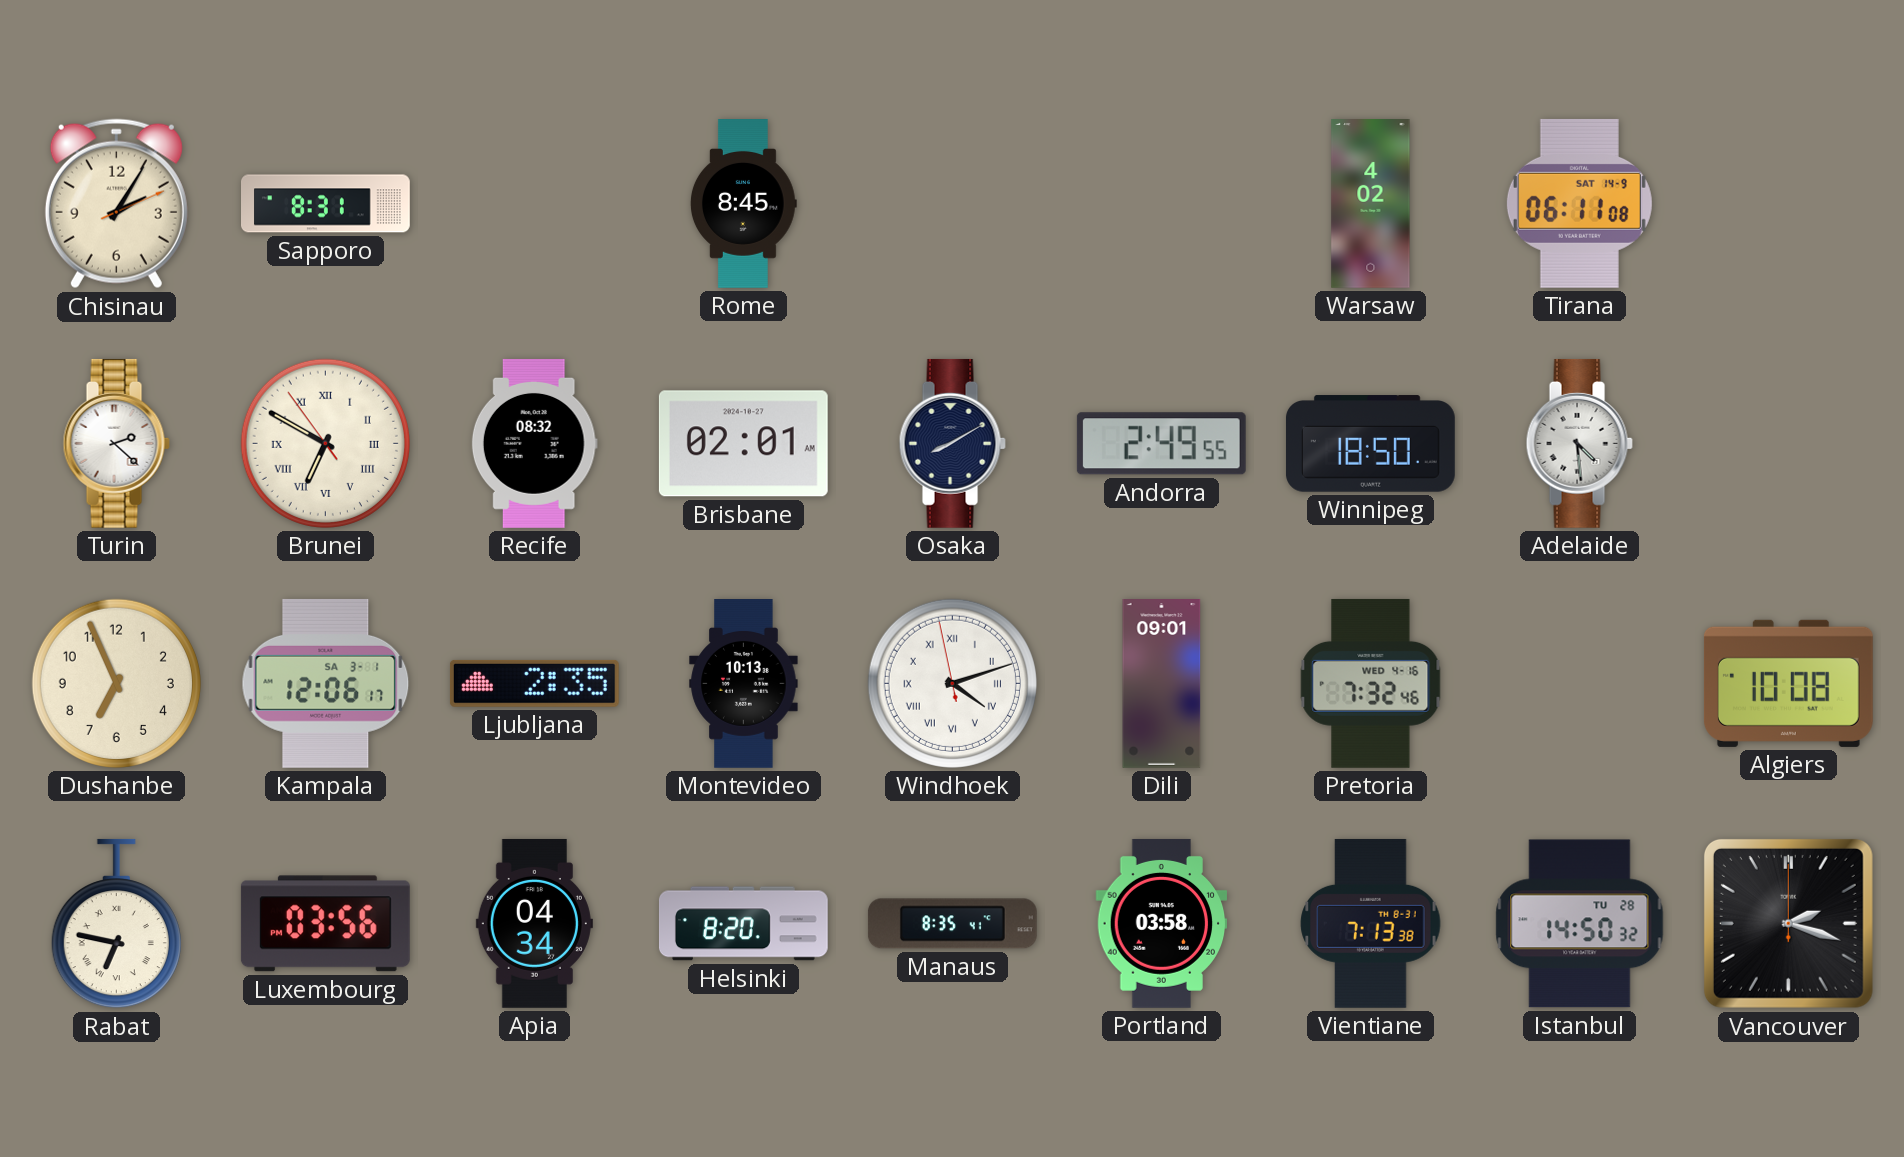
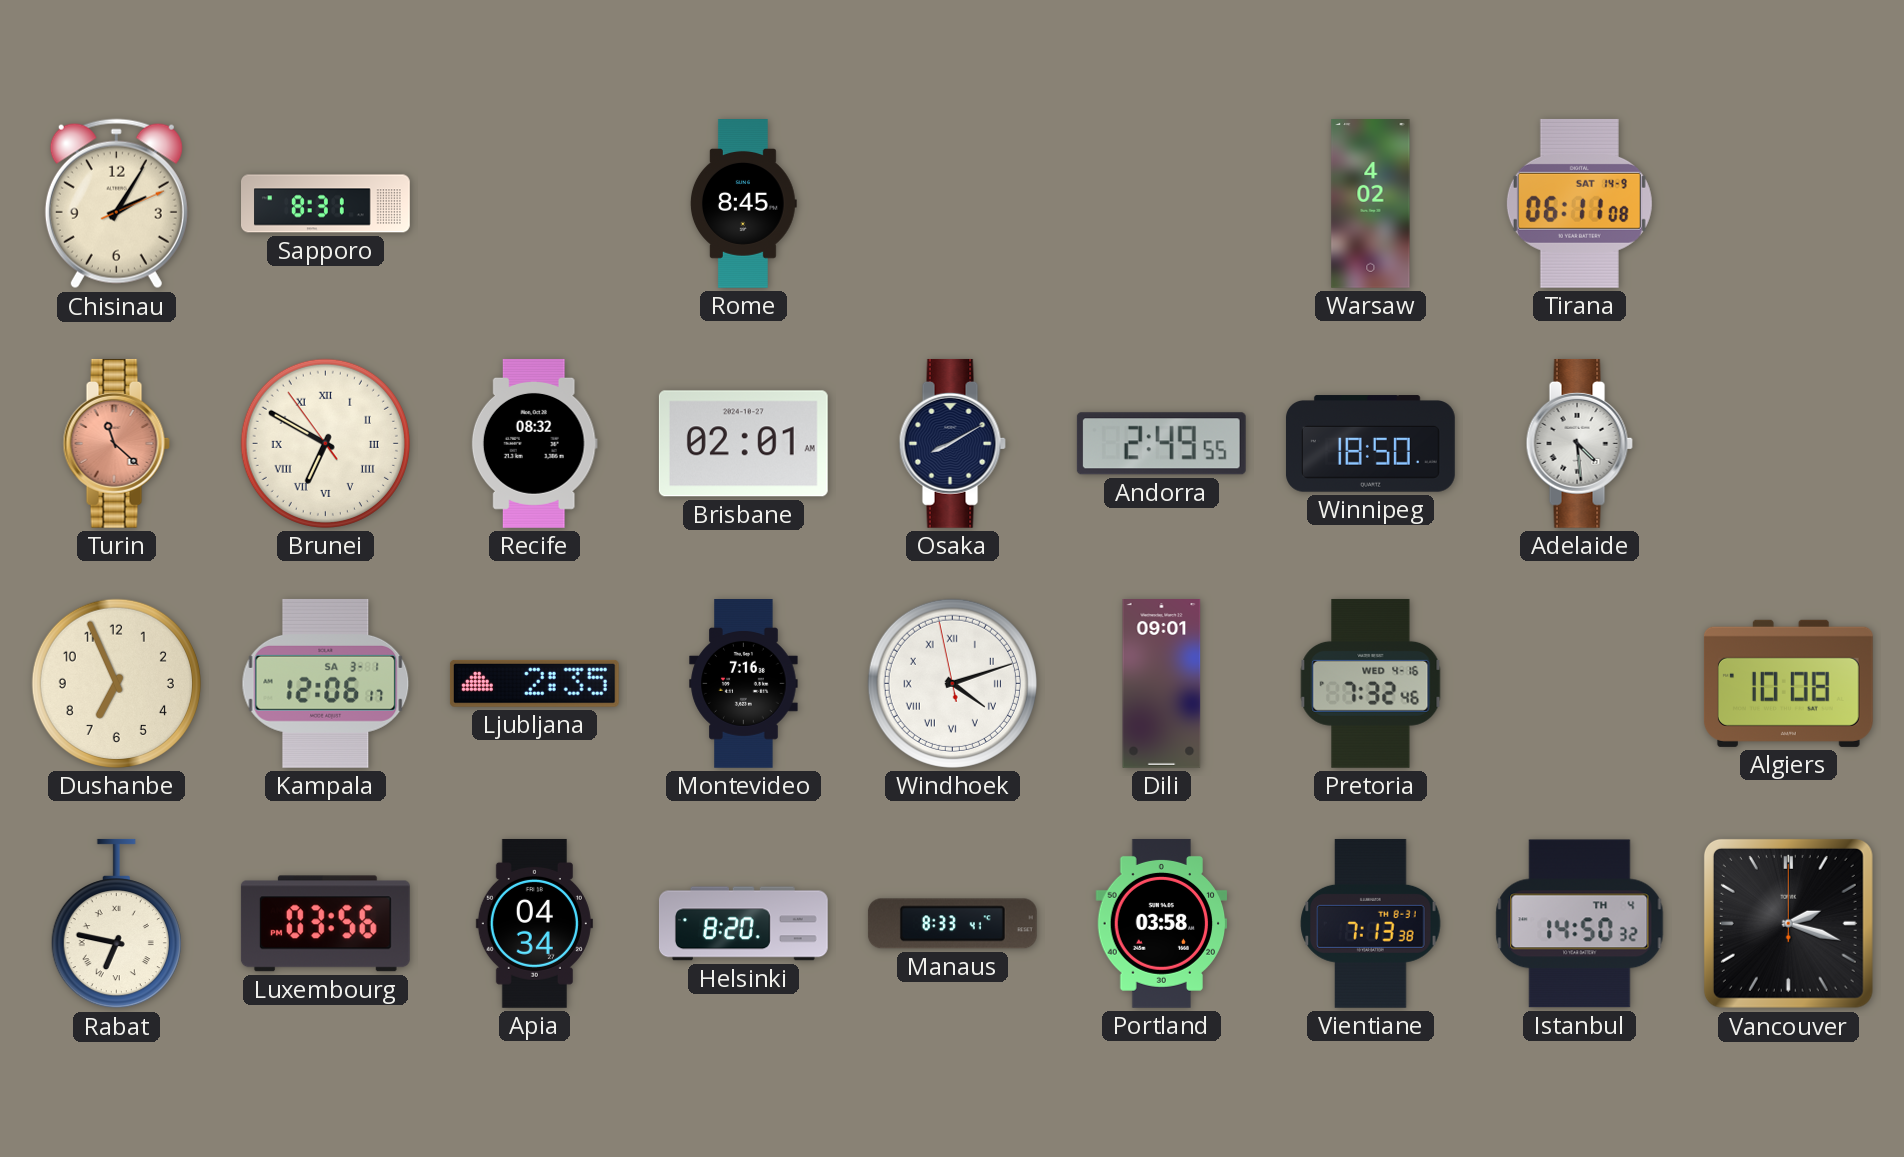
Turin: 2:22 -> 11:22 (116, 443)
Turin dial: white -> salmon (116, 443)
Montevideo: 10:13 -> 7:16 (744, 684)
Manaus: 8:35 -> 8:33 (952, 924)
Istanbul date: TU 28 -> TH 4 (1580, 924)
